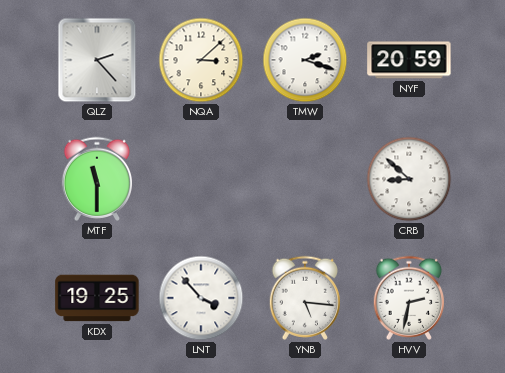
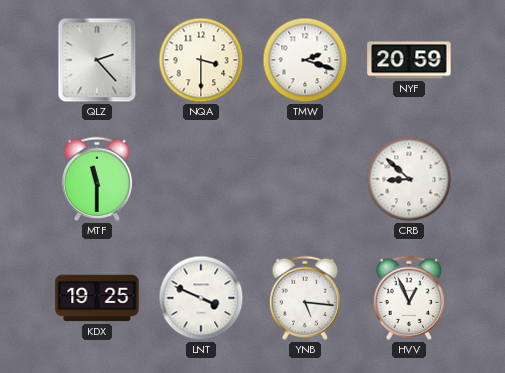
NQA: 3:08 -> 3:30 (201, 60)
LNT: 3:53 -> 3:49 (201, 298)
HVV: 2:32 -> 12:56 (408, 298)
